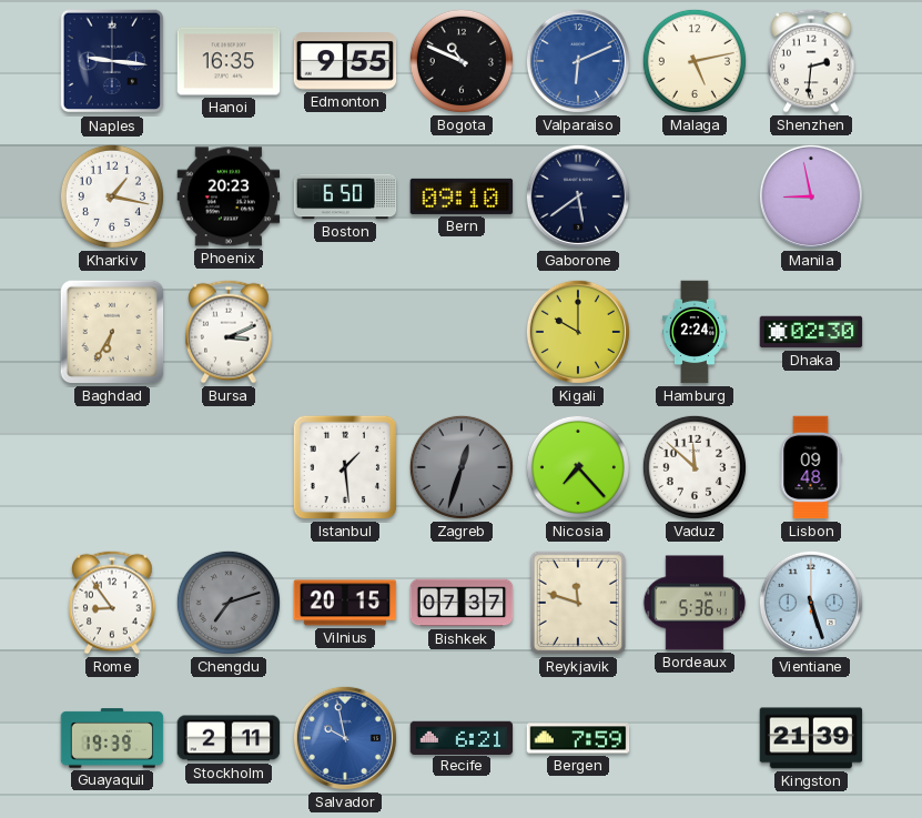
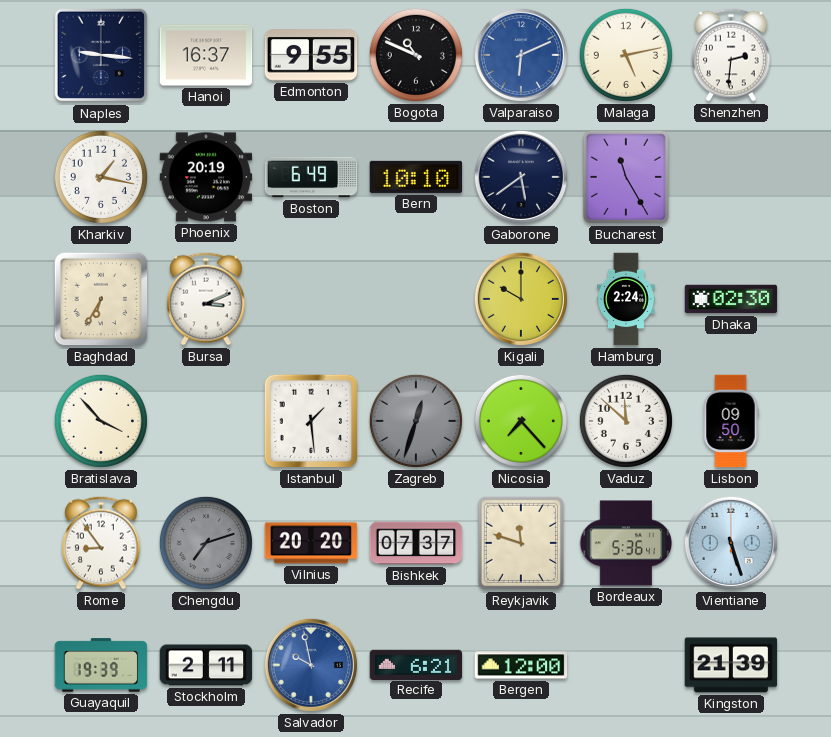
Hanoi: 16:35 -> 16:37 (206, 55)
Phoenix: 20:23 -> 20:19 (206, 177)
Boston: 6:50 -> 6:49 (311, 177)
Bern: 09:10 -> 10:10 (416, 177)
Bucharest: none -> 11:25 (626, 177)
Manila: 8:58 -> none (811, 196)
Bratislava: none -> 3:53 (101, 421)
Lisbon: 09:48 -> 09:50 (731, 421)
Vilnius: 20:15 -> 20:20 (311, 543)
Bergen: 7:59 -> 12:00 (521, 665)
